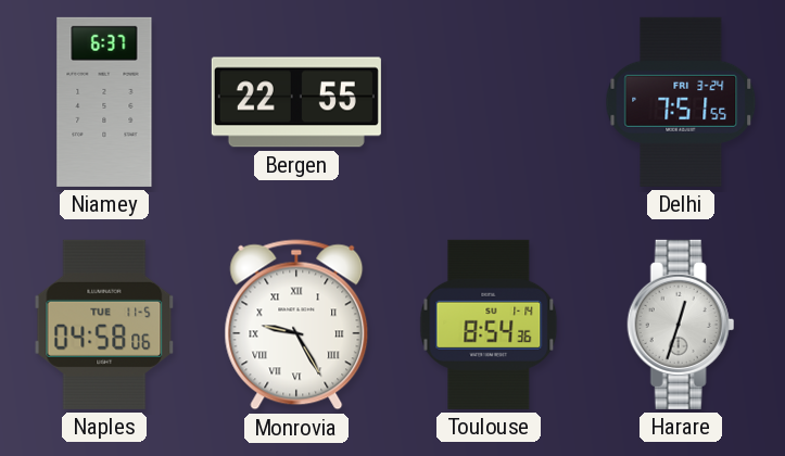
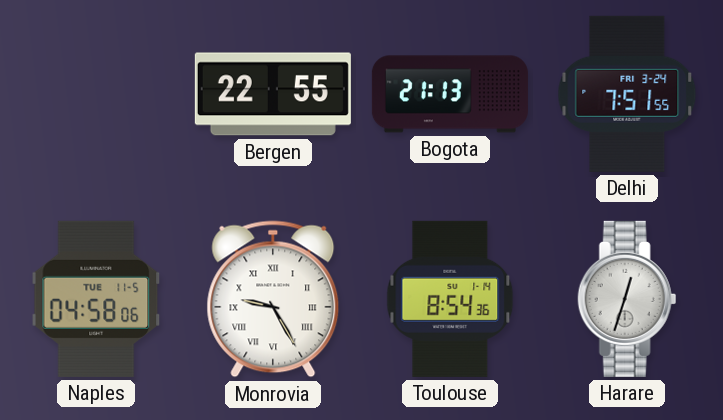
Niamey: 6:37 -> none (104, 102)
Bogota: none -> 21:13 (450, 94)
